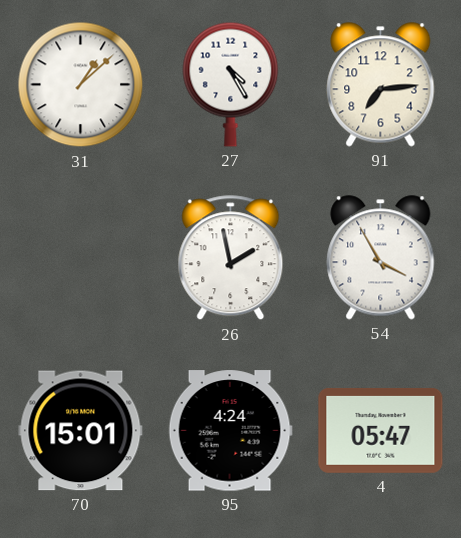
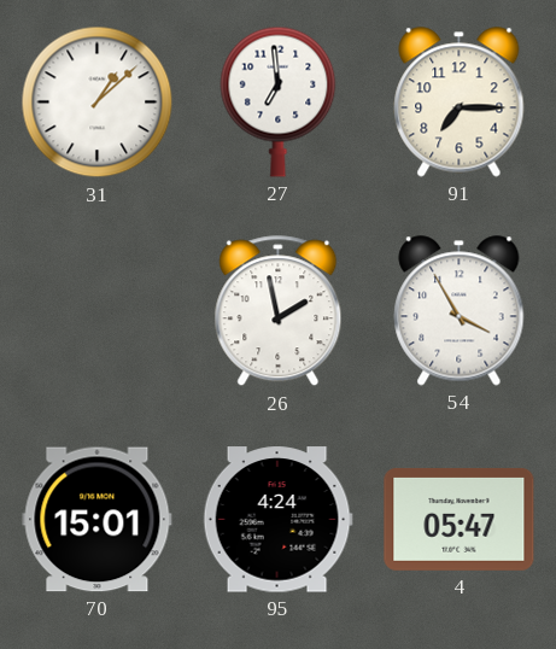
27: 4:25 -> 6:59 (279, 101)
91: 7:14 -> 7:15 (460, 103)
